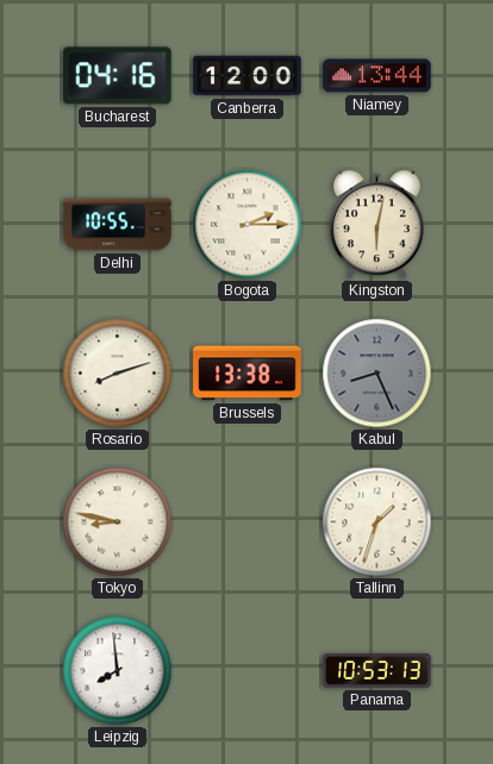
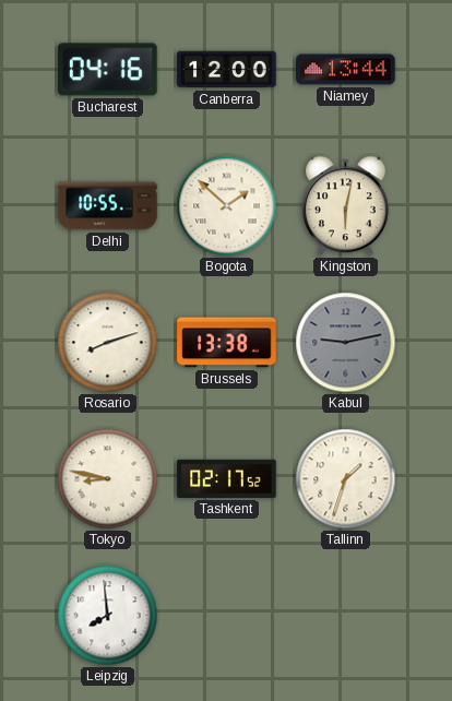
Bogota: 2:15 -> 1:52 (227, 206)
Kabul: 8:26 -> 9:13 (346, 343)
Tashkent: none -> 02:17 (227, 478)
Panama: 10:53 -> none (377, 671)
